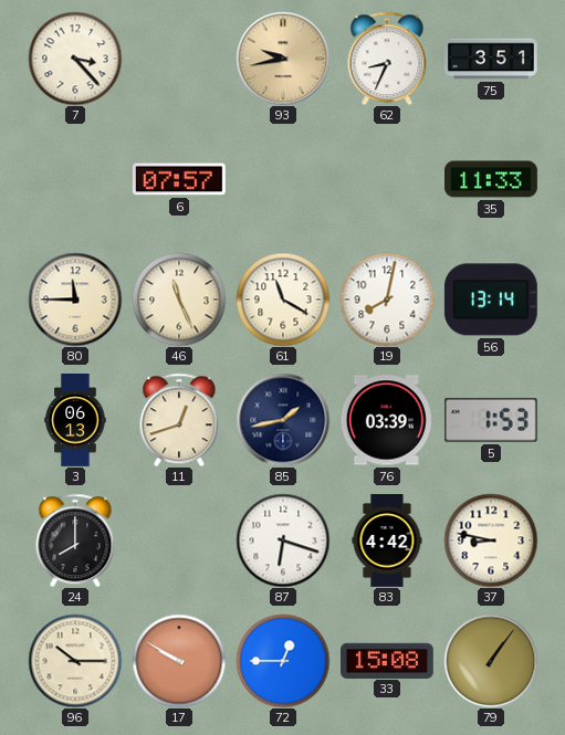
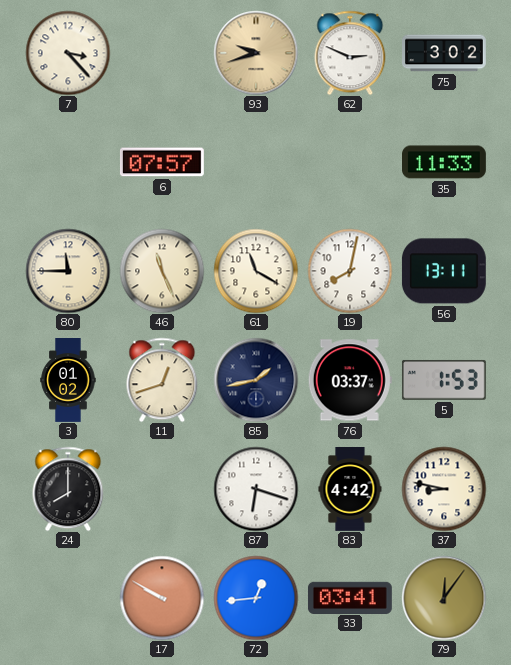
93: 9:43 -> 9:42 (256, 53)
62: 8:34 -> 2:49 (350, 53)
75: 3:51 -> 3:02 (445, 53)
56: 13:14 -> 13:11 (444, 271)
3: 06:13 -> 01:02 (68, 380)
76: 03:39 -> 03:37 (350, 380)
96: 10:15 -> none (75, 661)
72: 12:45 -> 12:44 (256, 598)
33: 15:08 -> 03:41 (350, 597)
79: 1:06 -> 12:06 (444, 598)
